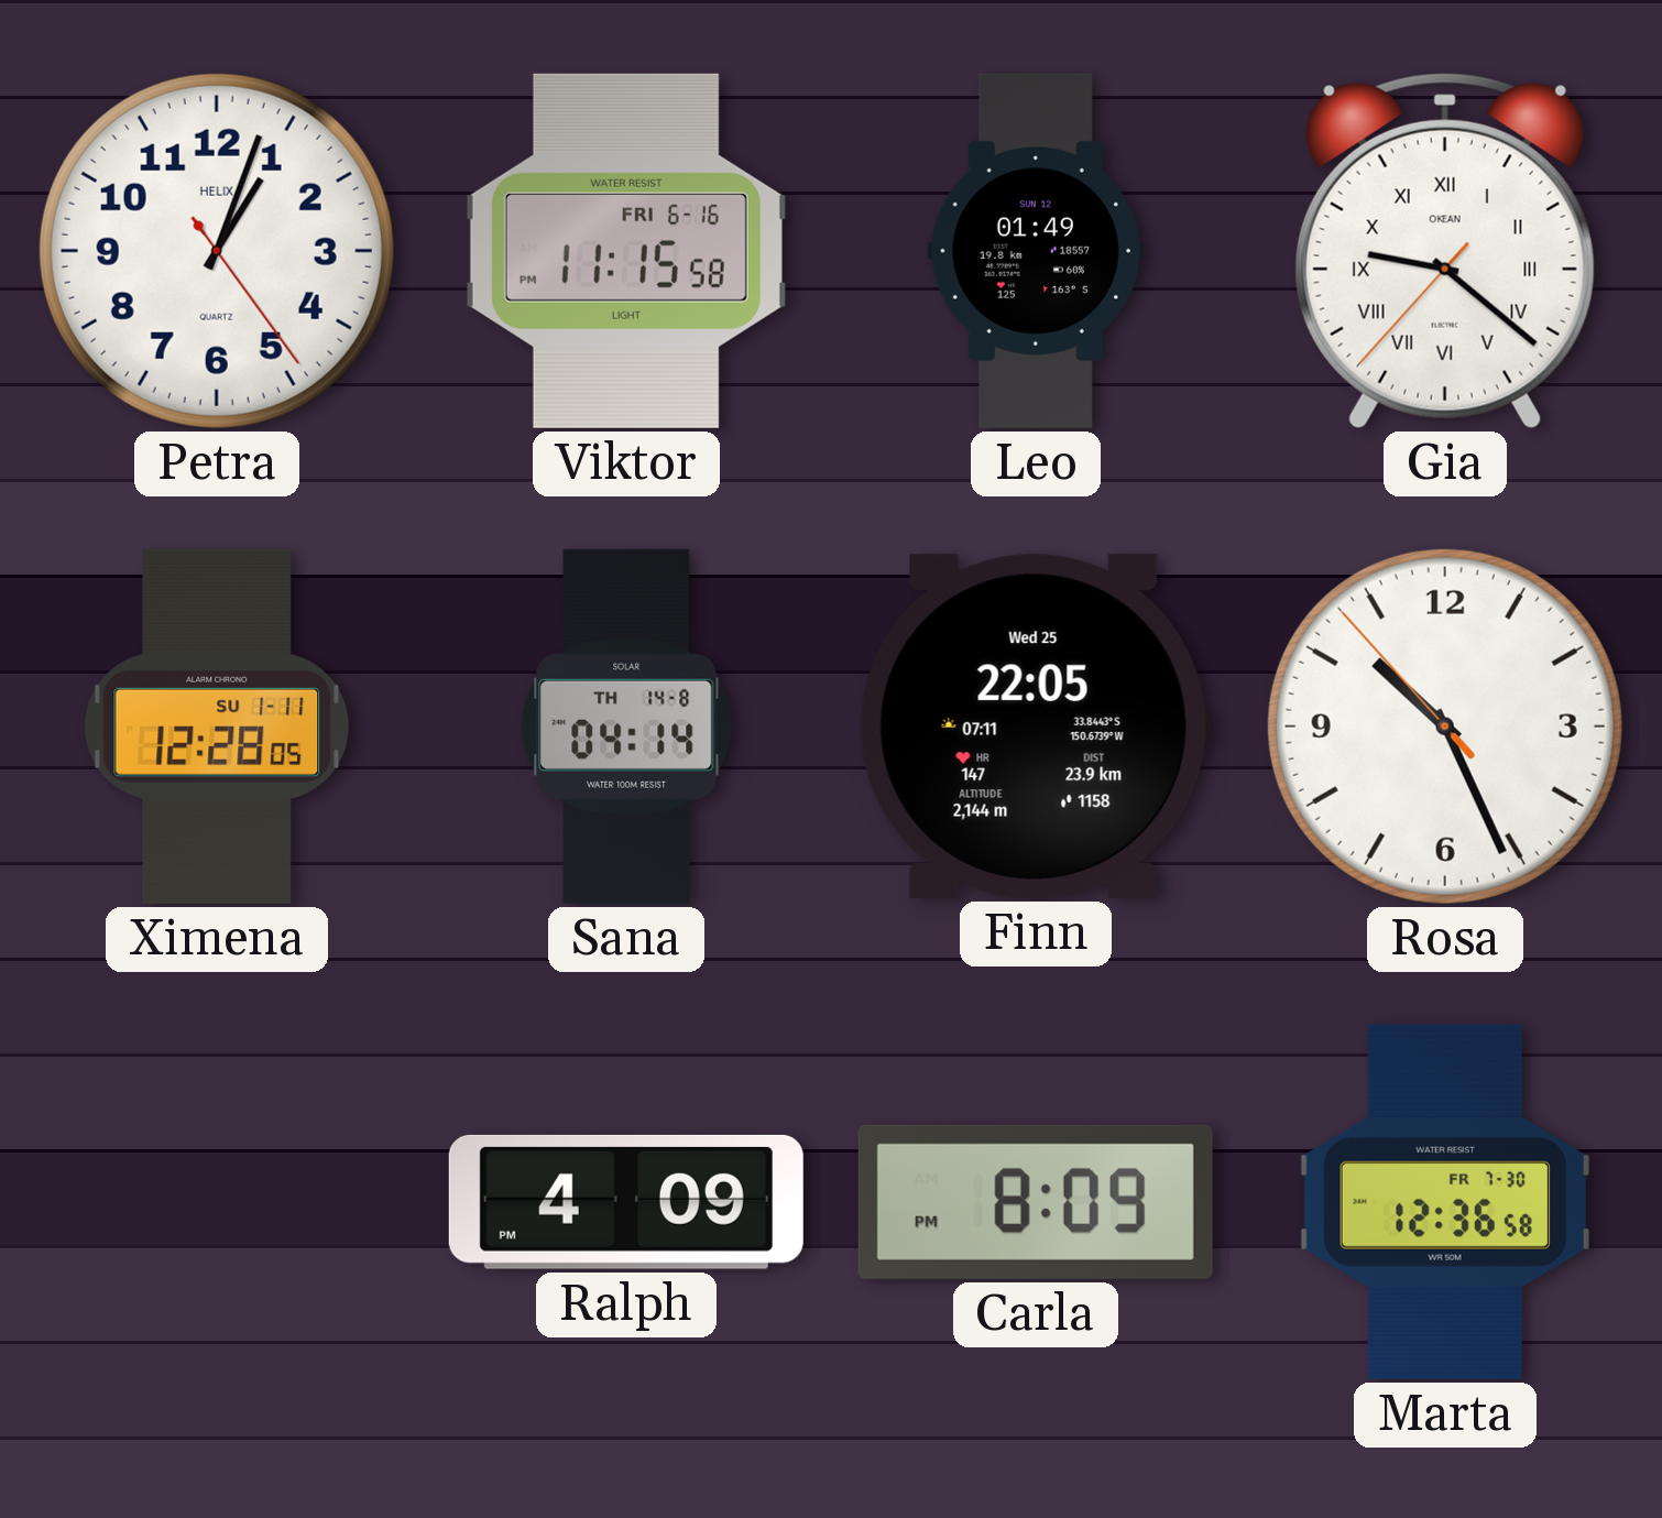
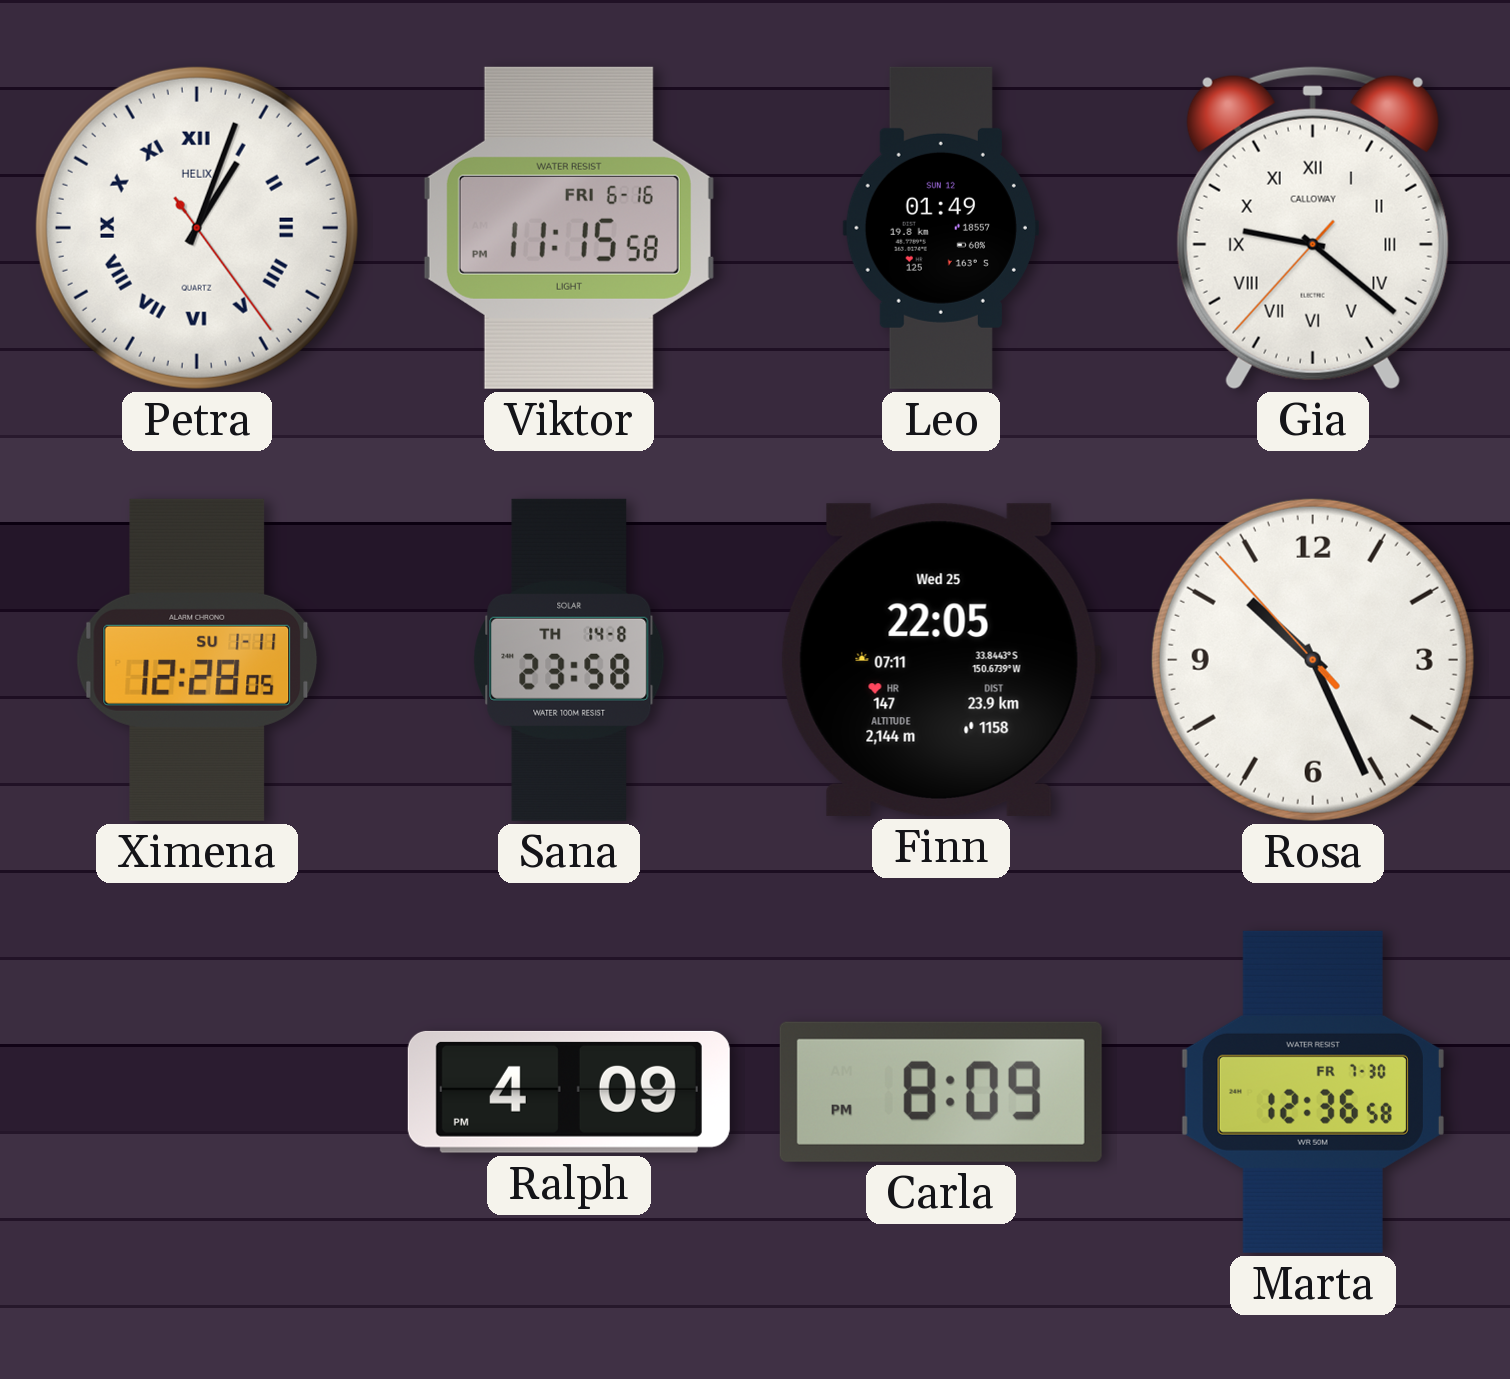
Petra numerals: Arabic -> Roman (197, 228)
Gia brand: OKEAN -> CALLOWAY (1313, 228)
Sana: 04:14 -> 23:58 (569, 660)
